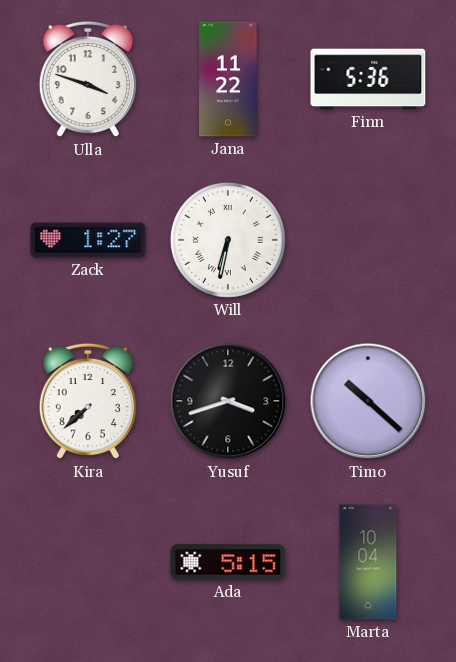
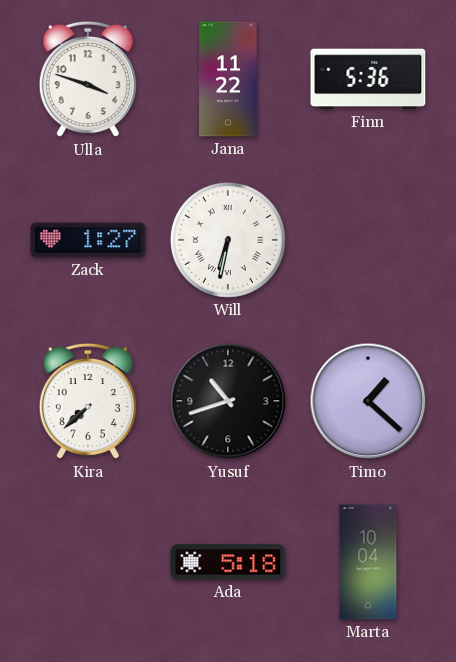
Yusuf: 3:42 -> 10:42 (228, 401)
Timo: 10:22 -> 1:22 (368, 401)
Ada: 5:15 -> 5:18 (228, 562)
